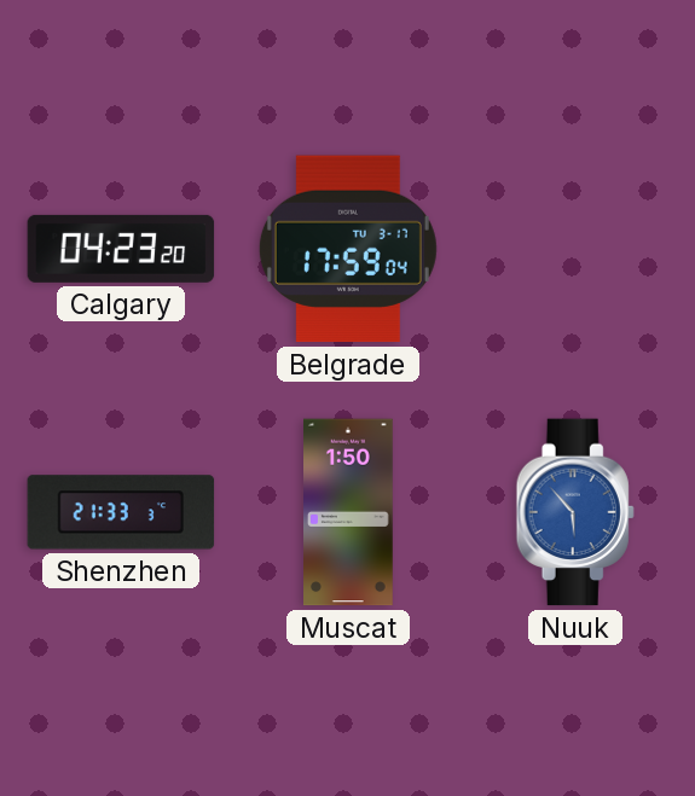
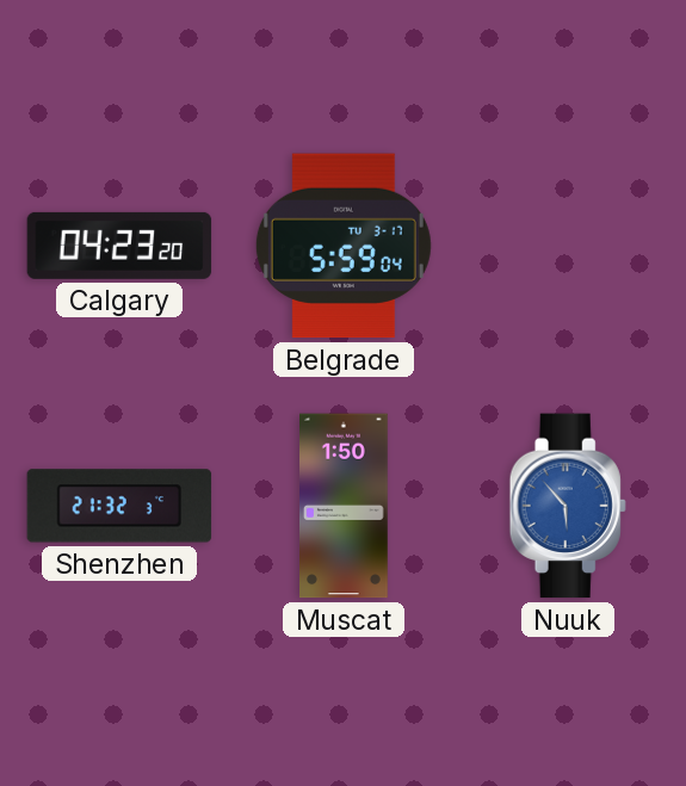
Belgrade: 17:59 -> 5:59 (344, 246)
Shenzhen: 21:33 -> 21:32 (119, 506)
